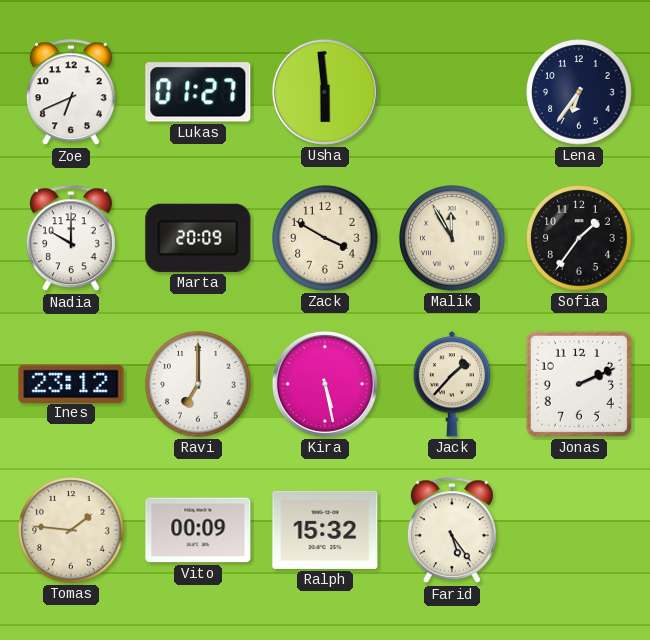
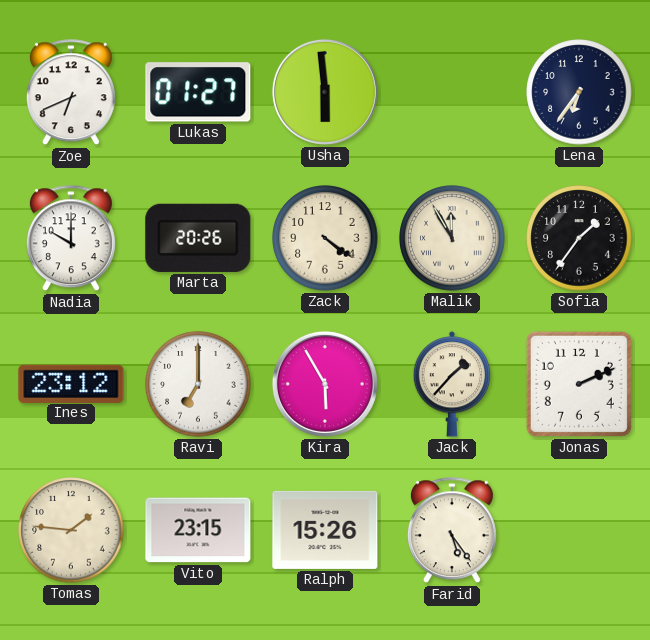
Marta: 20:09 -> 20:26 (198, 238)
Zack: 3:50 -> 4:21 (325, 238)
Kira: 5:28 -> 5:55 (325, 384)
Vito: 00:09 -> 23:15 (198, 530)
Ralph: 15:32 -> 15:26 (325, 530)
